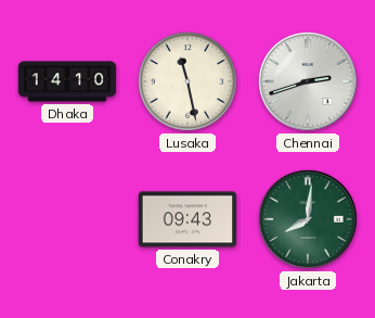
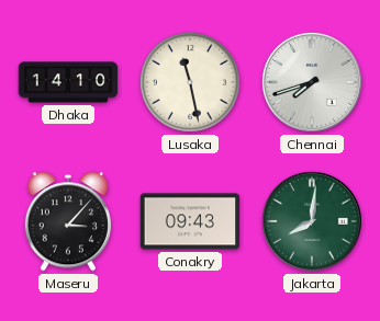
Chennai: 2:42 -> 7:42 (312, 82)
Maseru: none -> 3:07 (68, 221)
